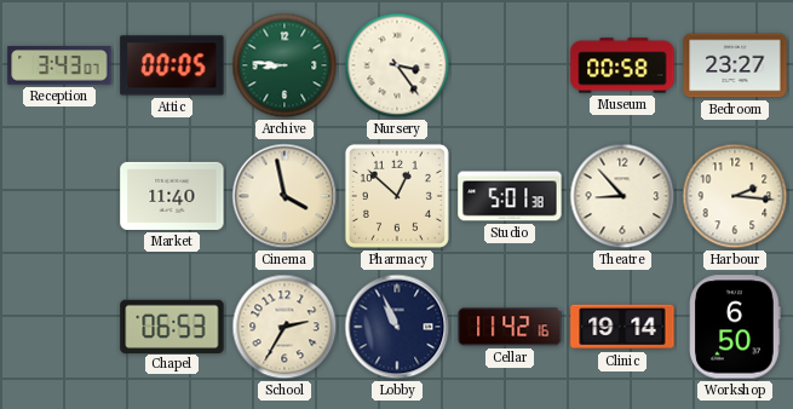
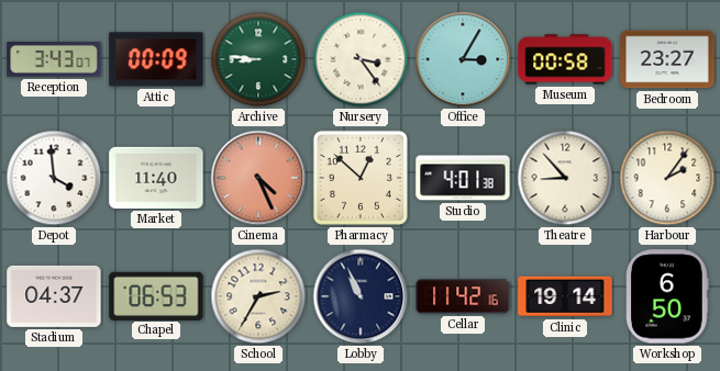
Attic: 00:05 -> 00:09 (156, 59)
Office: none -> 3:05 (463, 59)
Depot: none -> 3:59 (54, 178)
Cinema: 3:58 -> 4:26 (258, 178)
Cinema dial: cream -> salmon (258, 178)
Studio: 5:01 -> 4:01 (463, 178)
Harbour: 2:16 -> 2:06 (667, 178)
Stadium: none -> 04:37 (54, 296)
